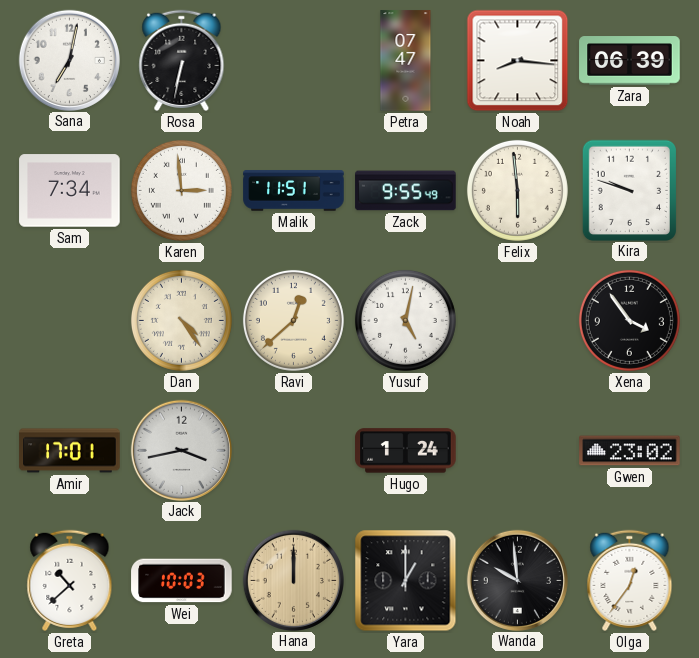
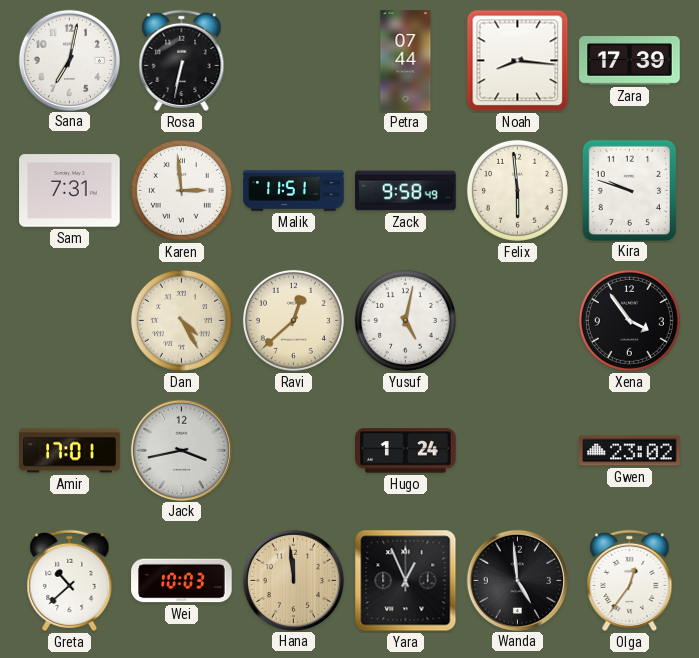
Petra: 07:47 -> 07:44 (406, 61)
Zara: 06:39 -> 17:39 (630, 61)
Sam: 7:34 -> 7:31 (70, 191)
Zack: 9:55 -> 9:58 (406, 191)
Dan: 4:24 -> 4:25 (181, 320)
Hana: 12:00 -> 11:59 (293, 580)
Yara: 1:00 -> 12:56 (406, 581)
Wanda: 9:59 -> 4:59 (517, 580)
